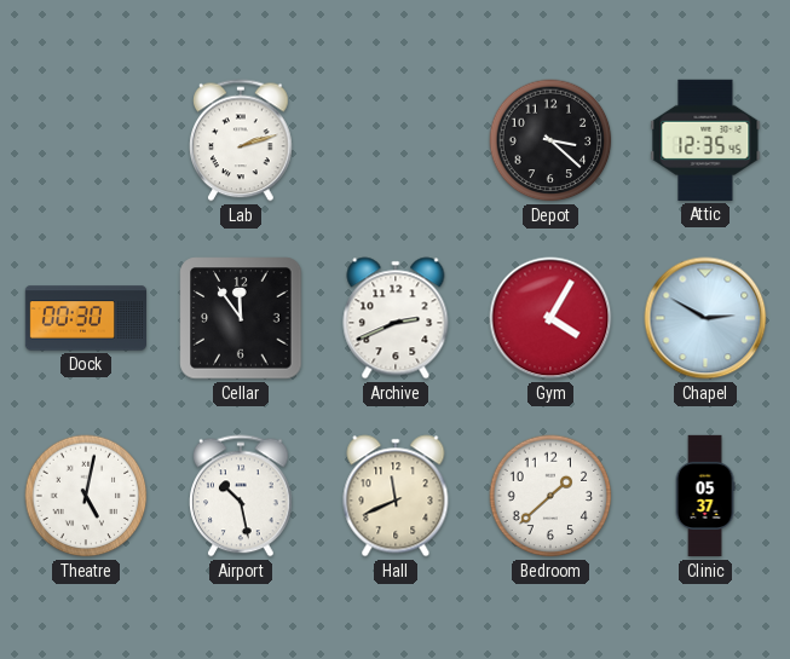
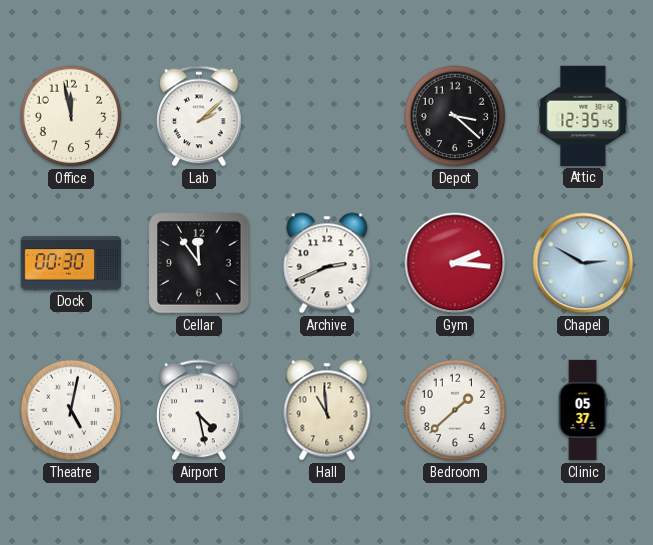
Office: none -> 11:58 (71, 116)
Lab: 2:12 -> 2:08 (199, 116)
Gym: 4:05 -> 2:16 (455, 263)
Airport: 10:28 -> 4:28 (199, 410)
Hall: 11:41 -> 10:59 (327, 410)
